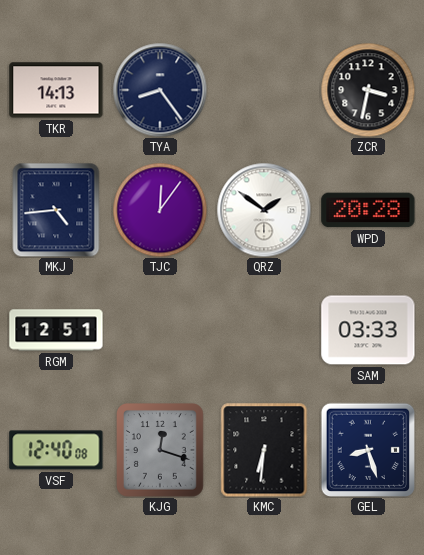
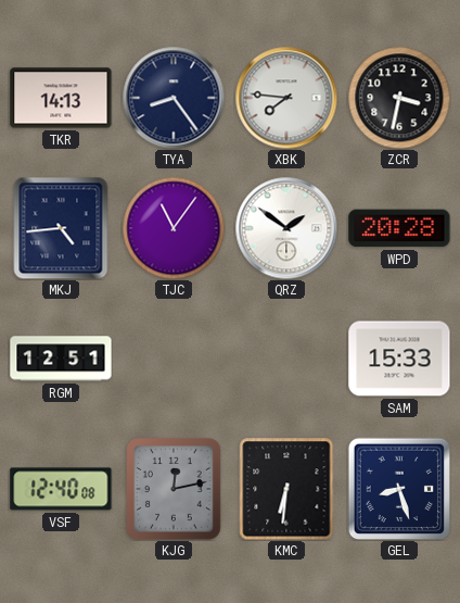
XBK: none -> 7:46 (286, 98)
TJC: 12:06 -> 11:06 (174, 228)
SAM: 03:33 -> 15:33 (399, 359)
KJG: 12:18 -> 12:13 (175, 490)
